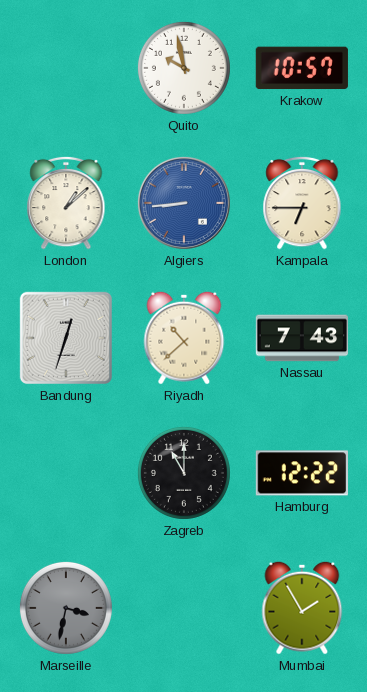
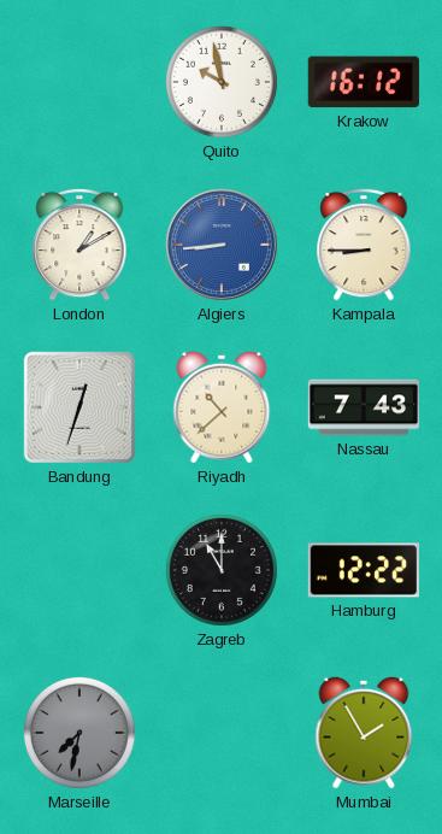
Krakow: 10:57 -> 16:12 (364, 82)
London: 1:08 -> 1:10 (79, 245)
Kampala: 6:45 -> 8:45 (364, 245)
Marseille: 3:32 -> 7:32 (79, 733)
